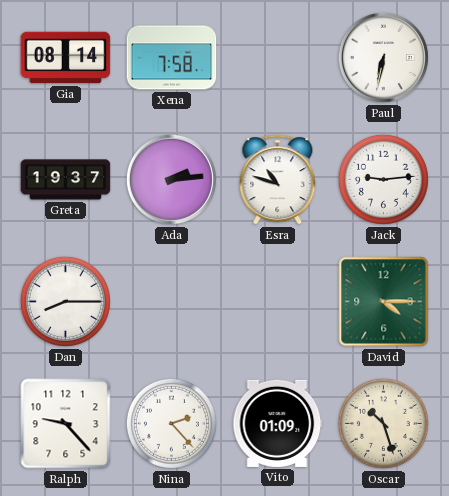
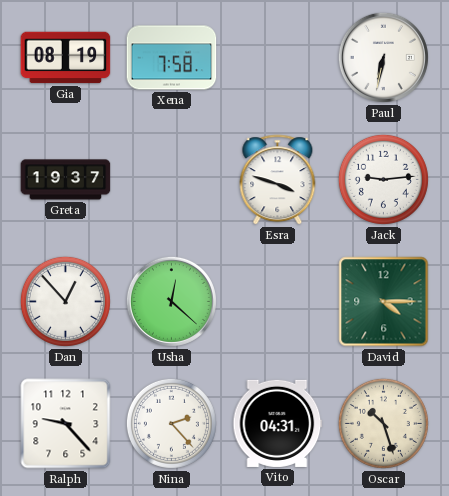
Gia: 08:14 -> 08:19 (66, 58)
Ada: 2:14 -> none (171, 179)
Esra: 10:48 -> 3:48 (278, 180)
Dan: 8:15 -> 12:53 (65, 301)
Usha: none -> 12:22 (171, 301)
Vito: 01:09 -> 04:31 (278, 423)
